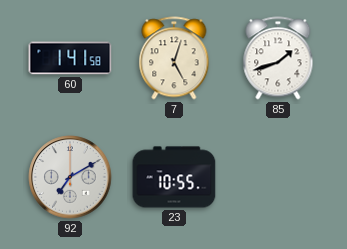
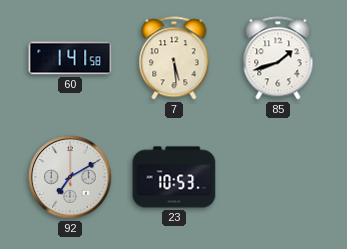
7: 5:03 -> 5:29 (174, 58)
23: 10:55 -> 10:53 (174, 177)
